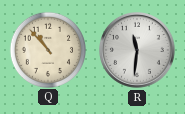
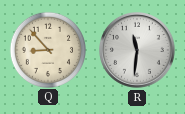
Q: 10:53 -> 8:53 (47, 49)
